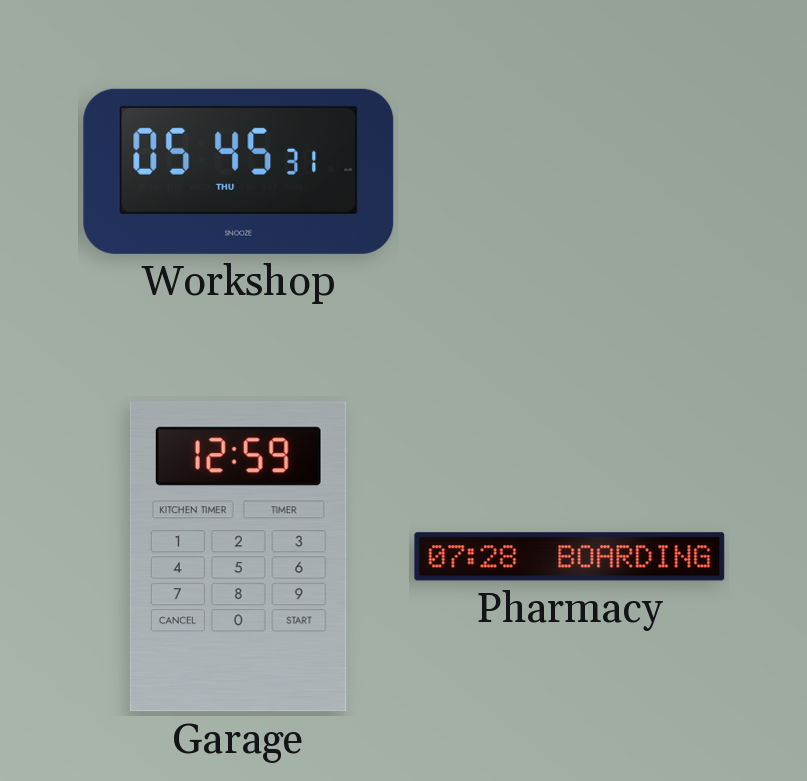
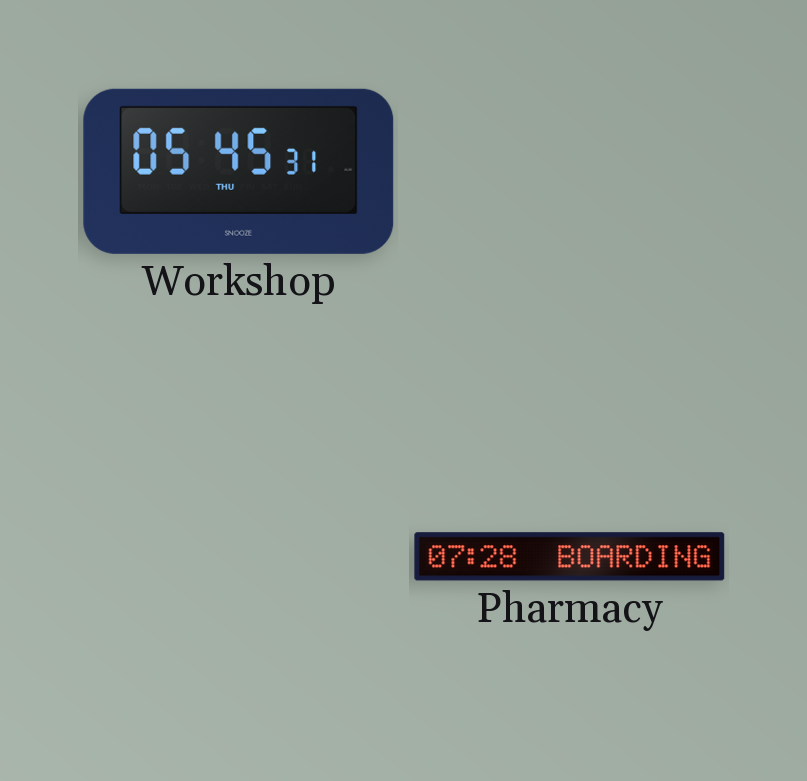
Garage: 12:59 -> none (238, 557)
